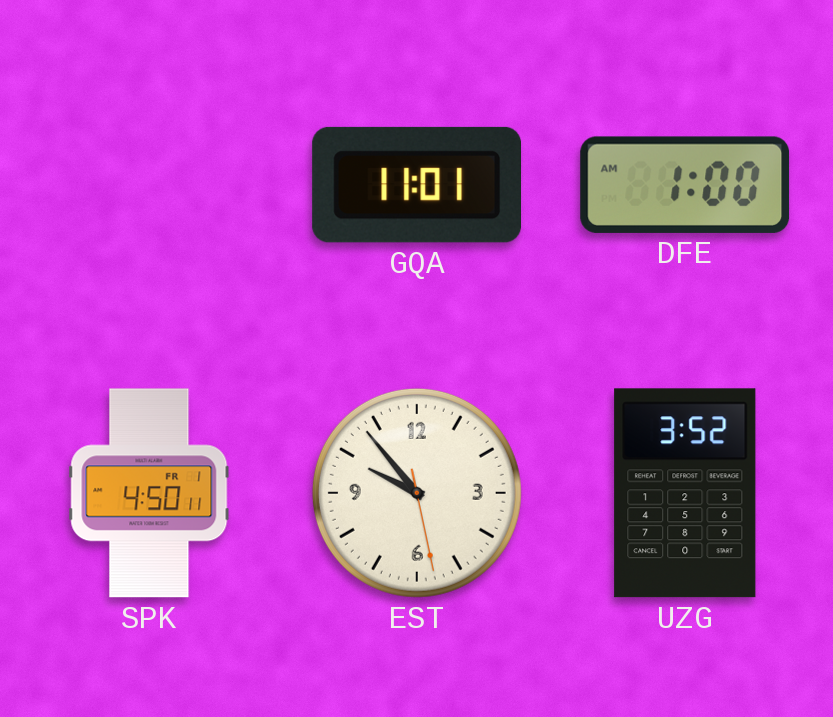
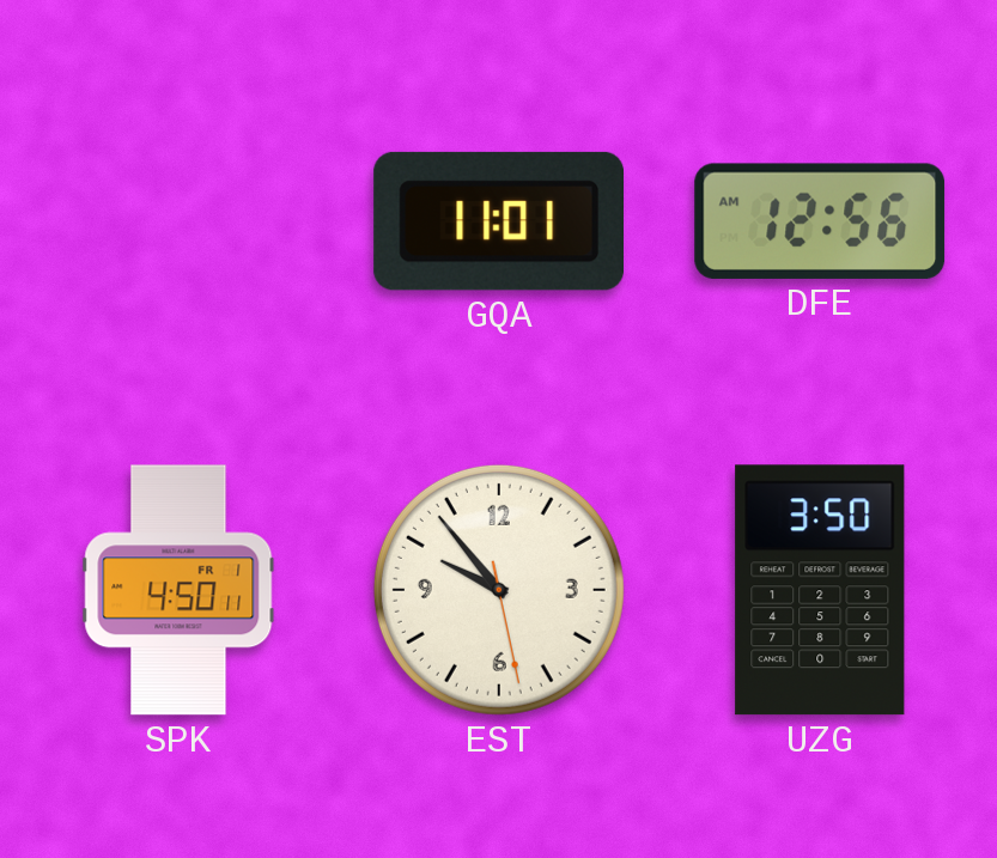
DFE: 1:00 -> 12:56 (820, 221)
UZG: 3:52 -> 3:50 (820, 590)
